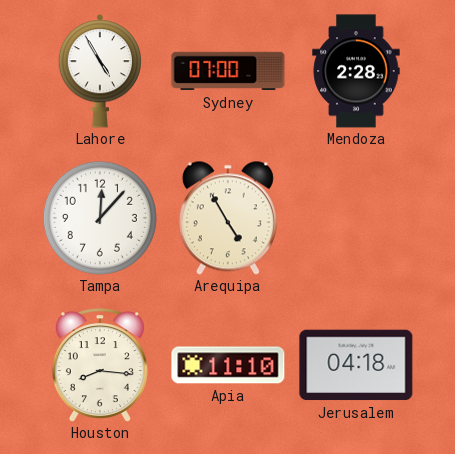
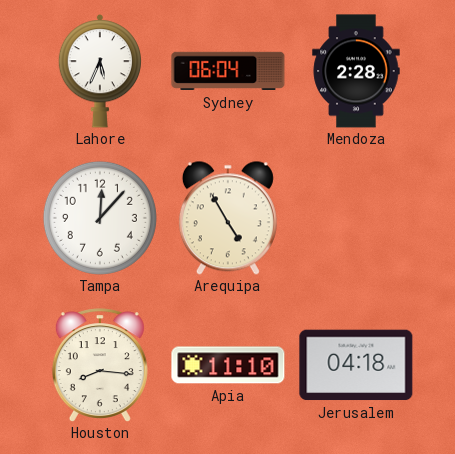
Lahore: 4:55 -> 5:34 (99, 71)
Sydney: 07:00 -> 06:04 (228, 71)
